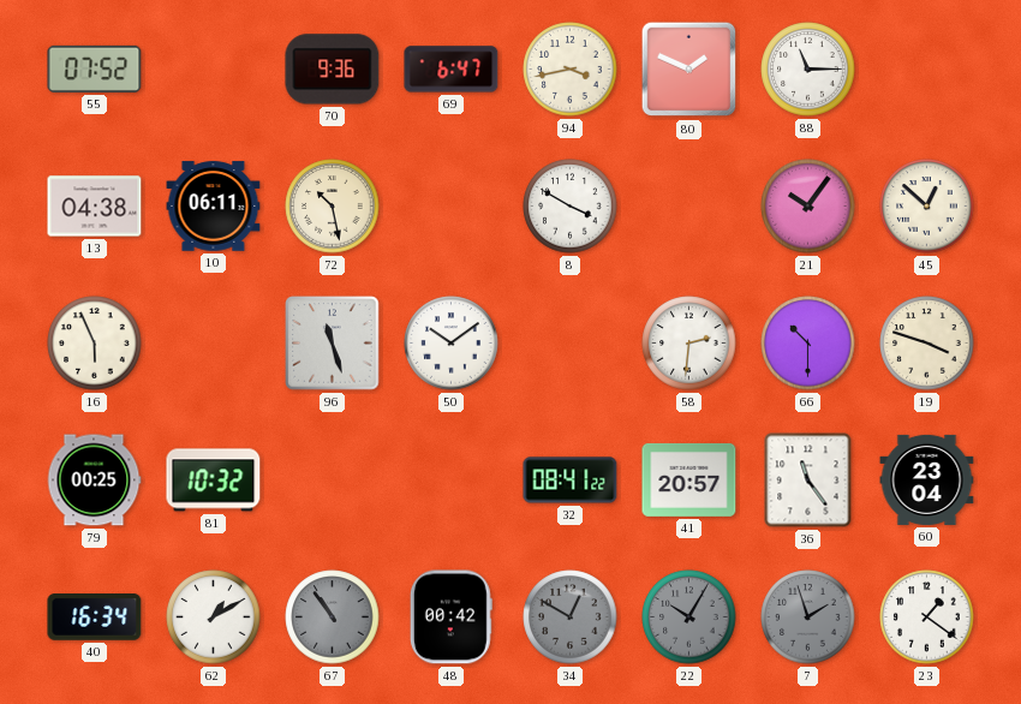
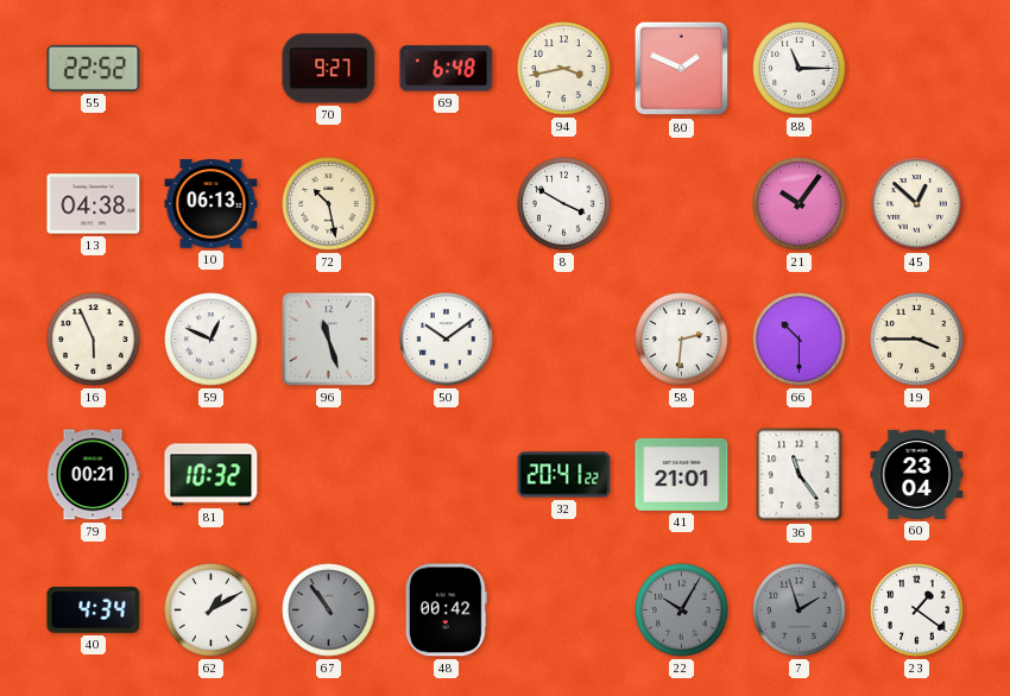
55: 07:52 -> 22:52 (94, 68)
70: 9:36 -> 9:27 (329, 69)
69: 6:47 -> 6:48 (447, 69)
10: 06:11 -> 06:13 (212, 204)
59: none -> 12:49 (212, 340)
19: 3:48 -> 3:45 (917, 340)
79: 00:25 -> 00:21 (93, 475)
32: 08:41 -> 20:41 (564, 475)
41: 20:57 -> 21:01 (682, 474)
40: 16:34 -> 4:34 (94, 610)
34: 12:50 -> none (571, 618)
